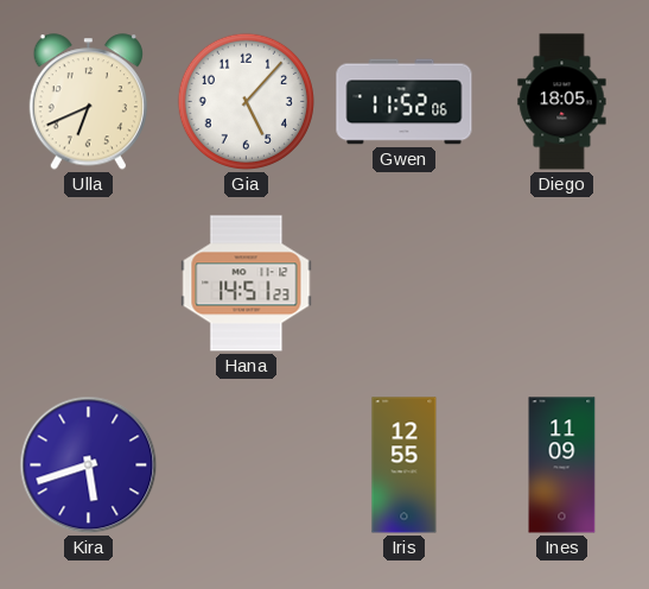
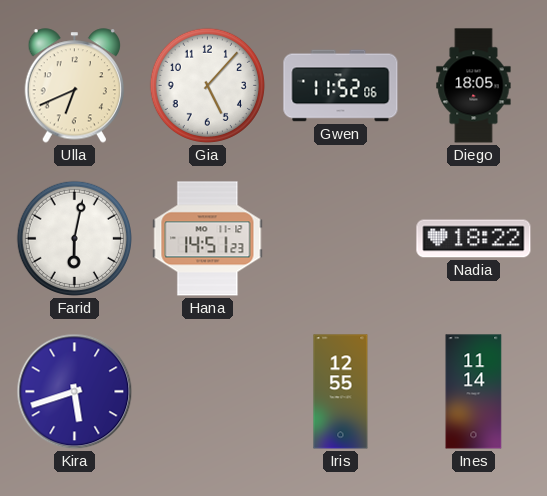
Farid: none -> 6:02 (74, 238)
Nadia: none -> 18:22 (474, 239)
Ines: 11:09 -> 11:14 (474, 392)
